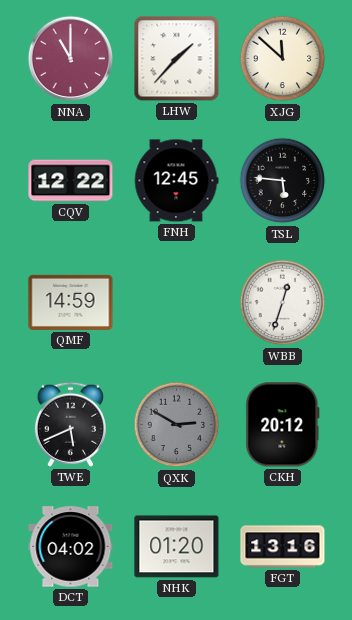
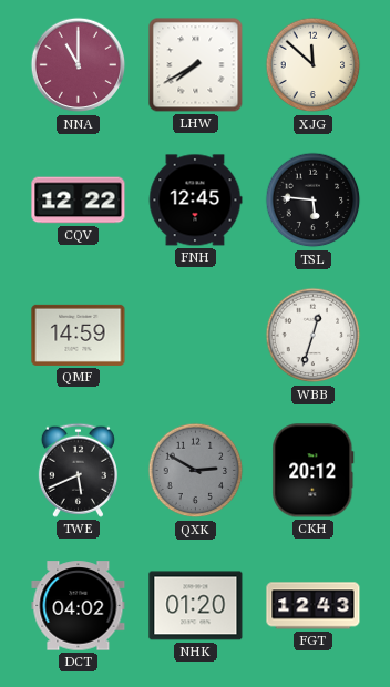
LHW: 1:37 -> 7:40 (196, 65)
FGT: 13:16 -> 12:43 (314, 606)
